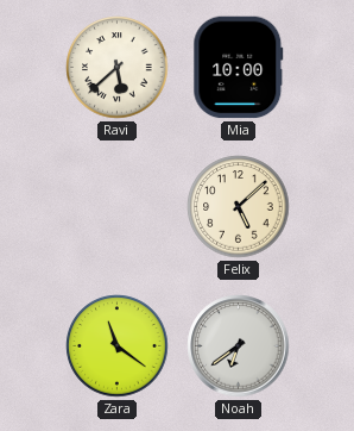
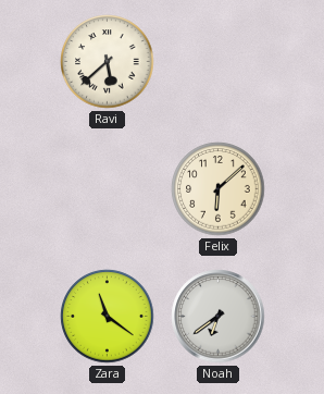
Mia: 10:00 -> none (239, 68)
Felix: 5:08 -> 6:08 (219, 189)
